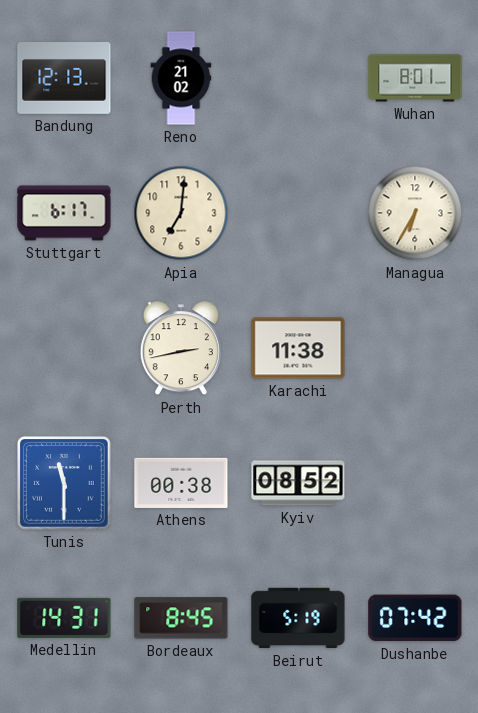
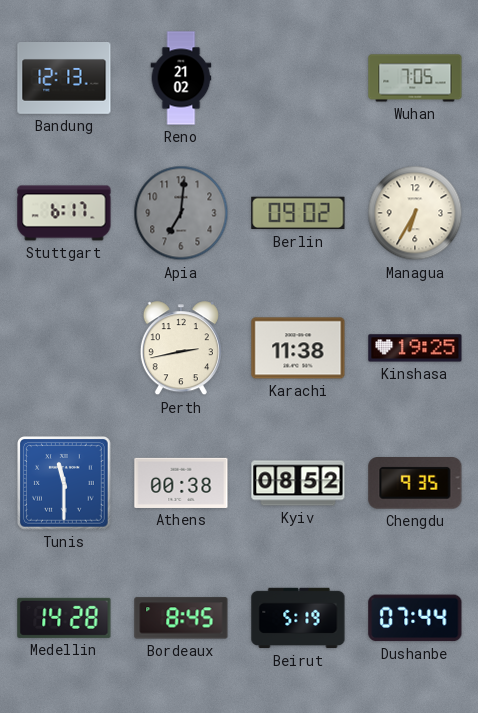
Wuhan: 8:01 -> 7:05 (415, 78)
Apia dial: cream -> grey (181, 213)
Berlin: none -> 09:02 (298, 213)
Kinshasa: none -> 19:25 (415, 348)
Chengdu: none -> 9:35 (415, 484)
Medellin: 14:31 -> 14:28 (64, 618)
Dushanbe: 07:42 -> 07:44 (415, 618)
